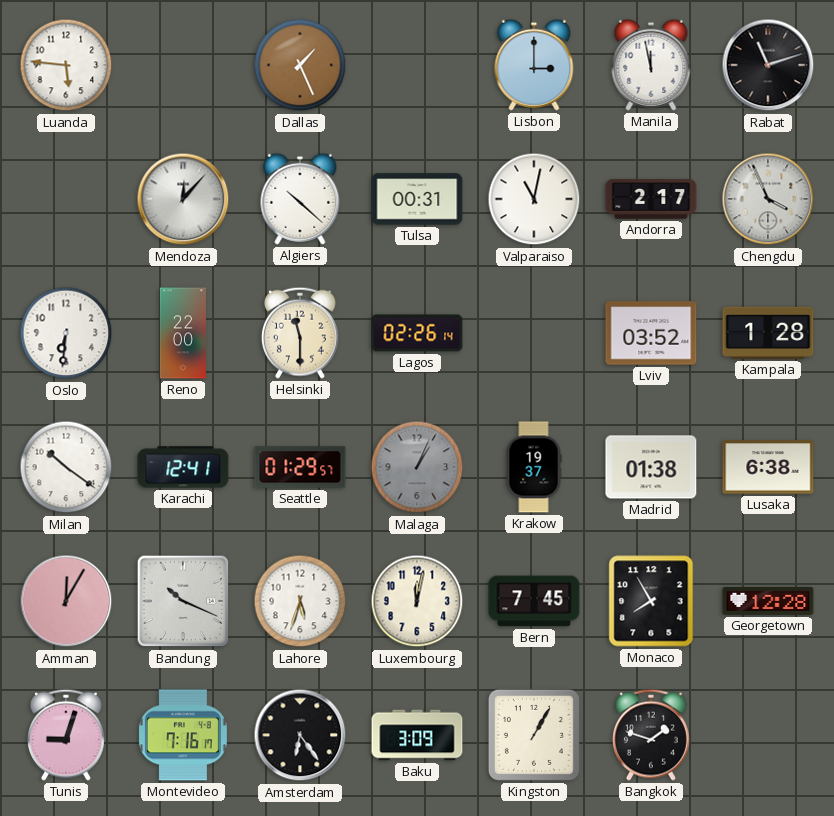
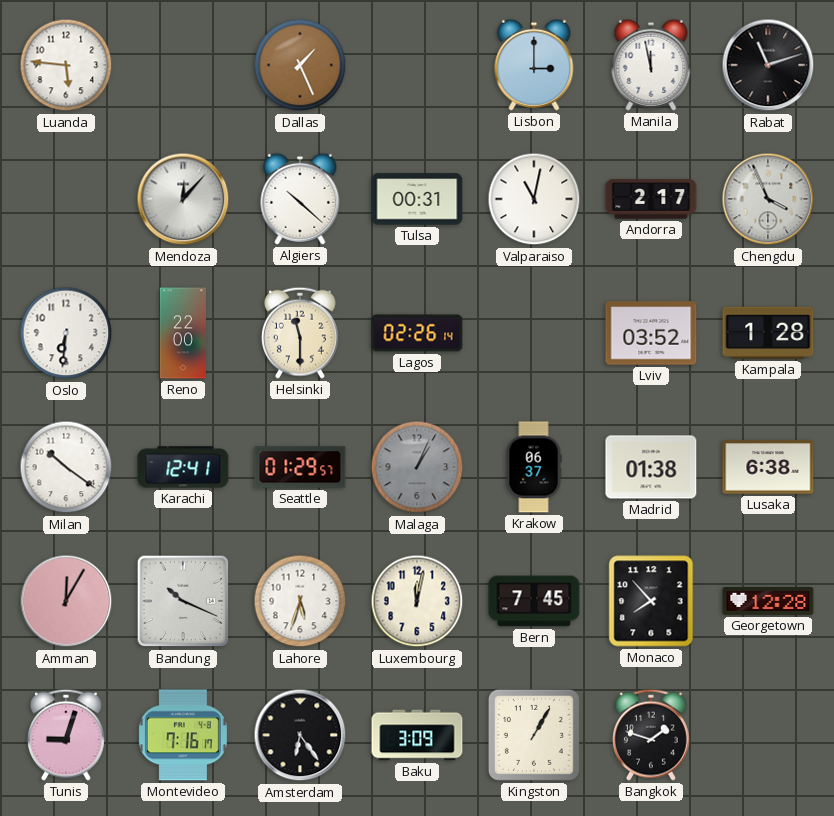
Krakow: 19:37 -> 06:37 (534, 467)
Monaco: 7:55 -> 7:53 (651, 601)
